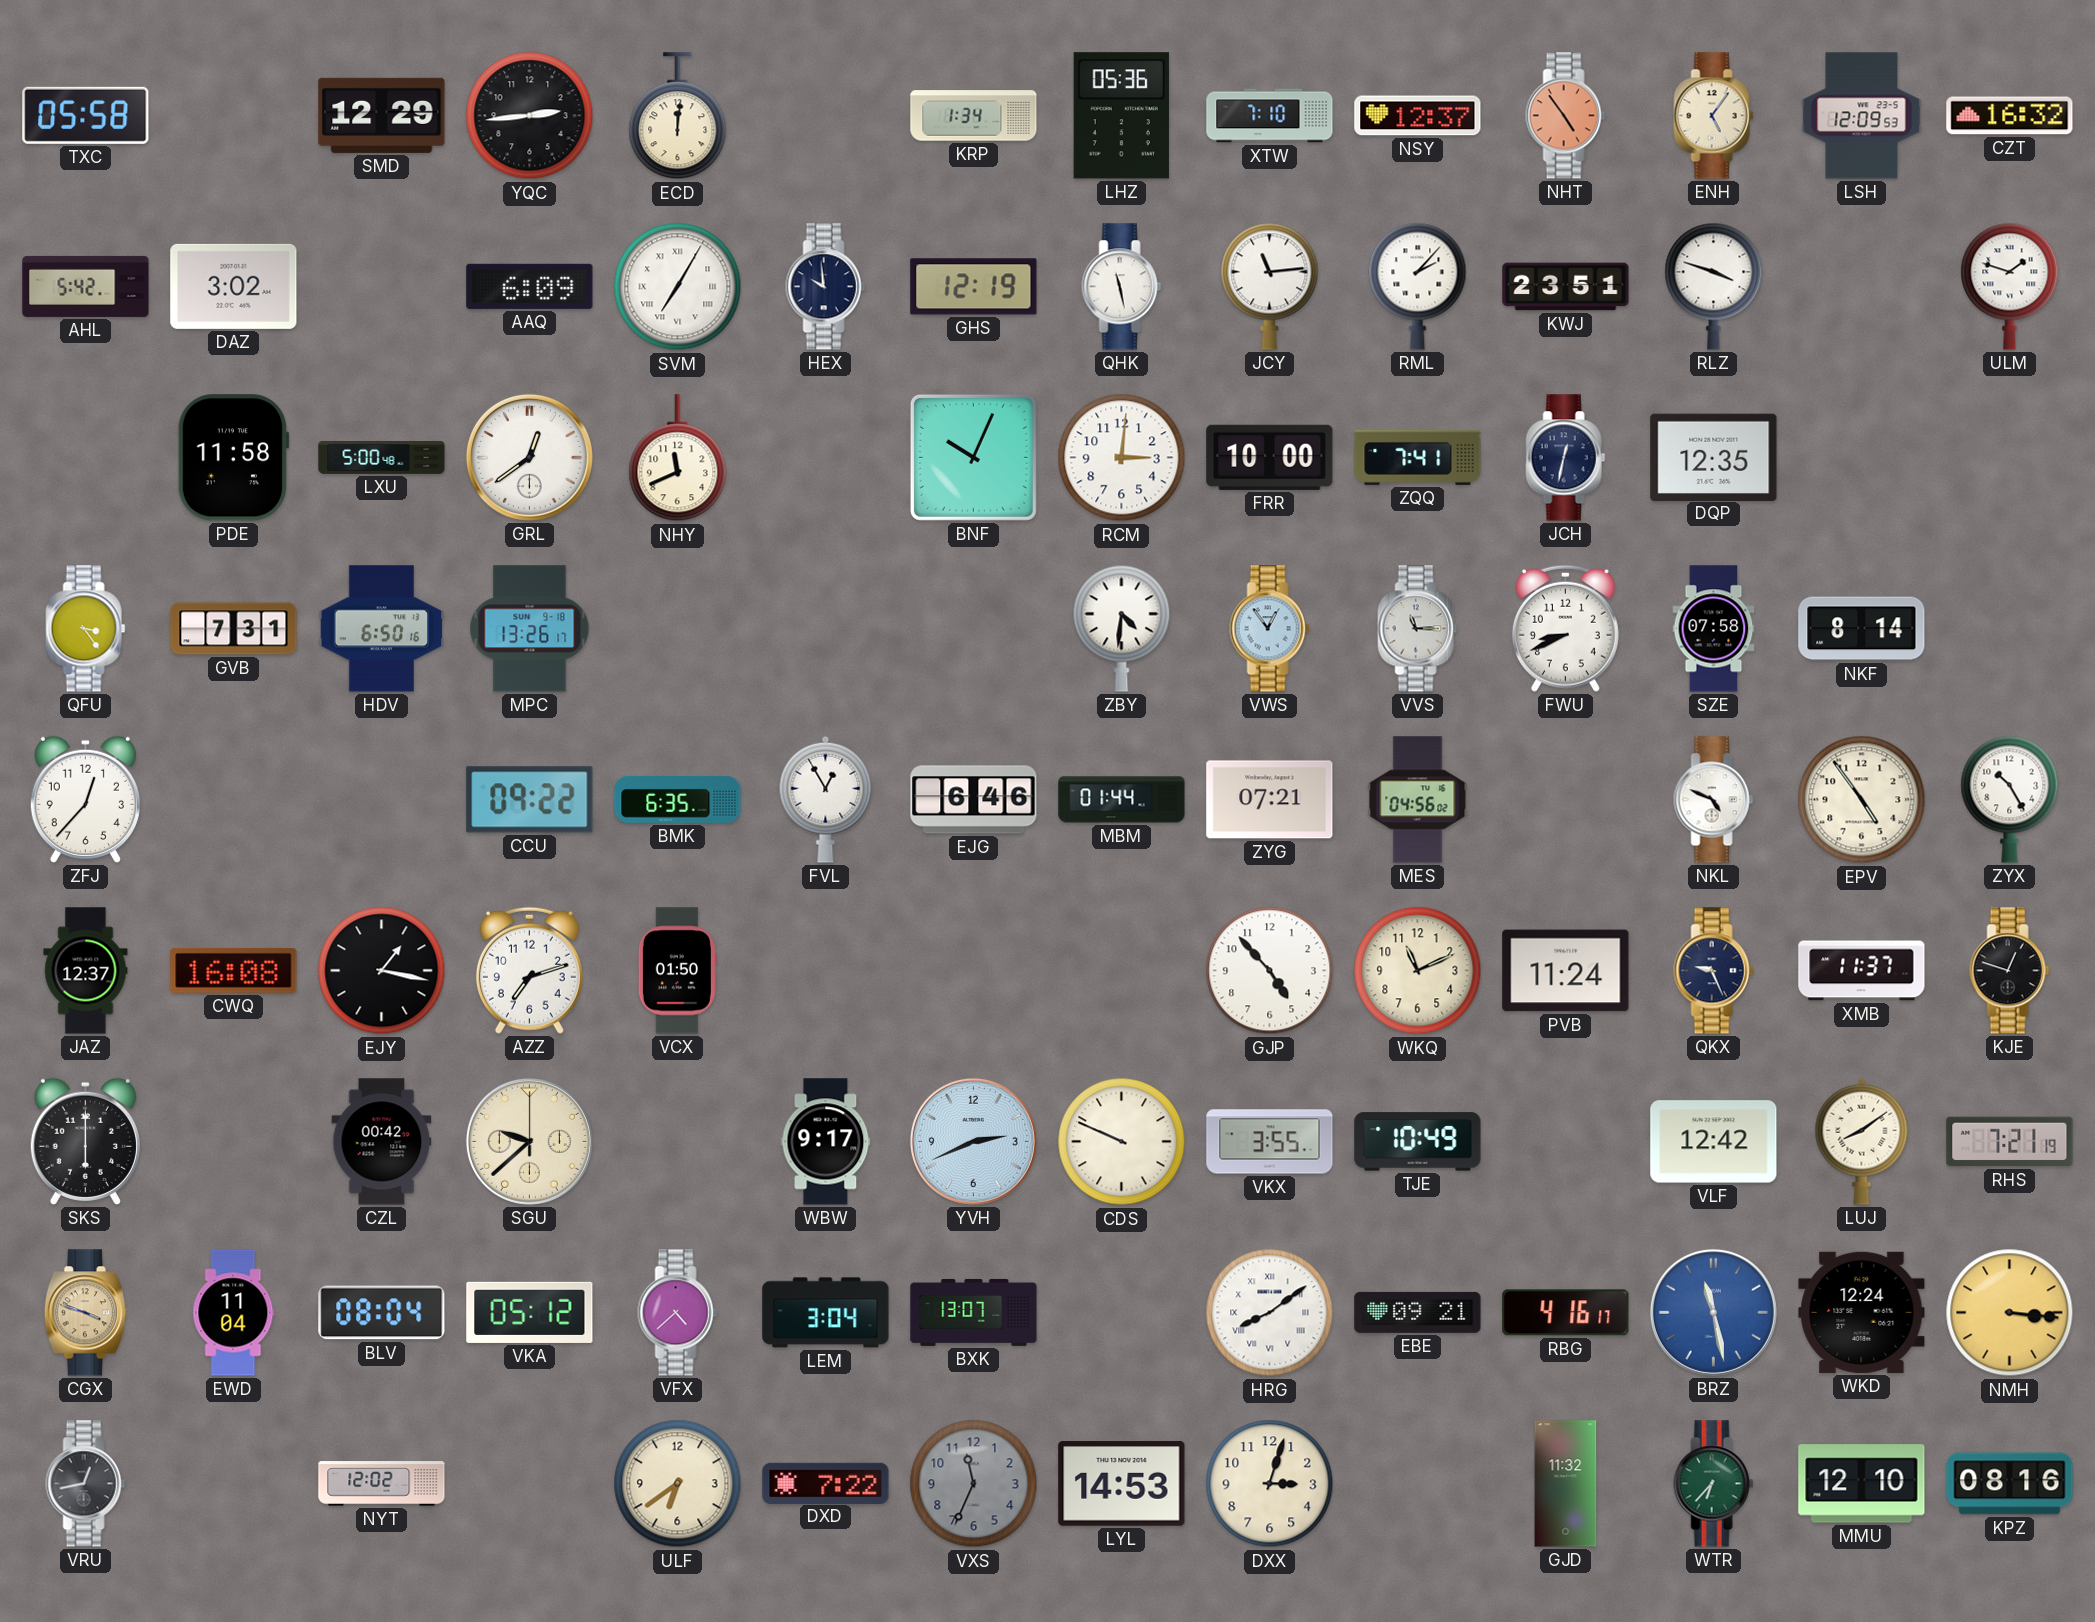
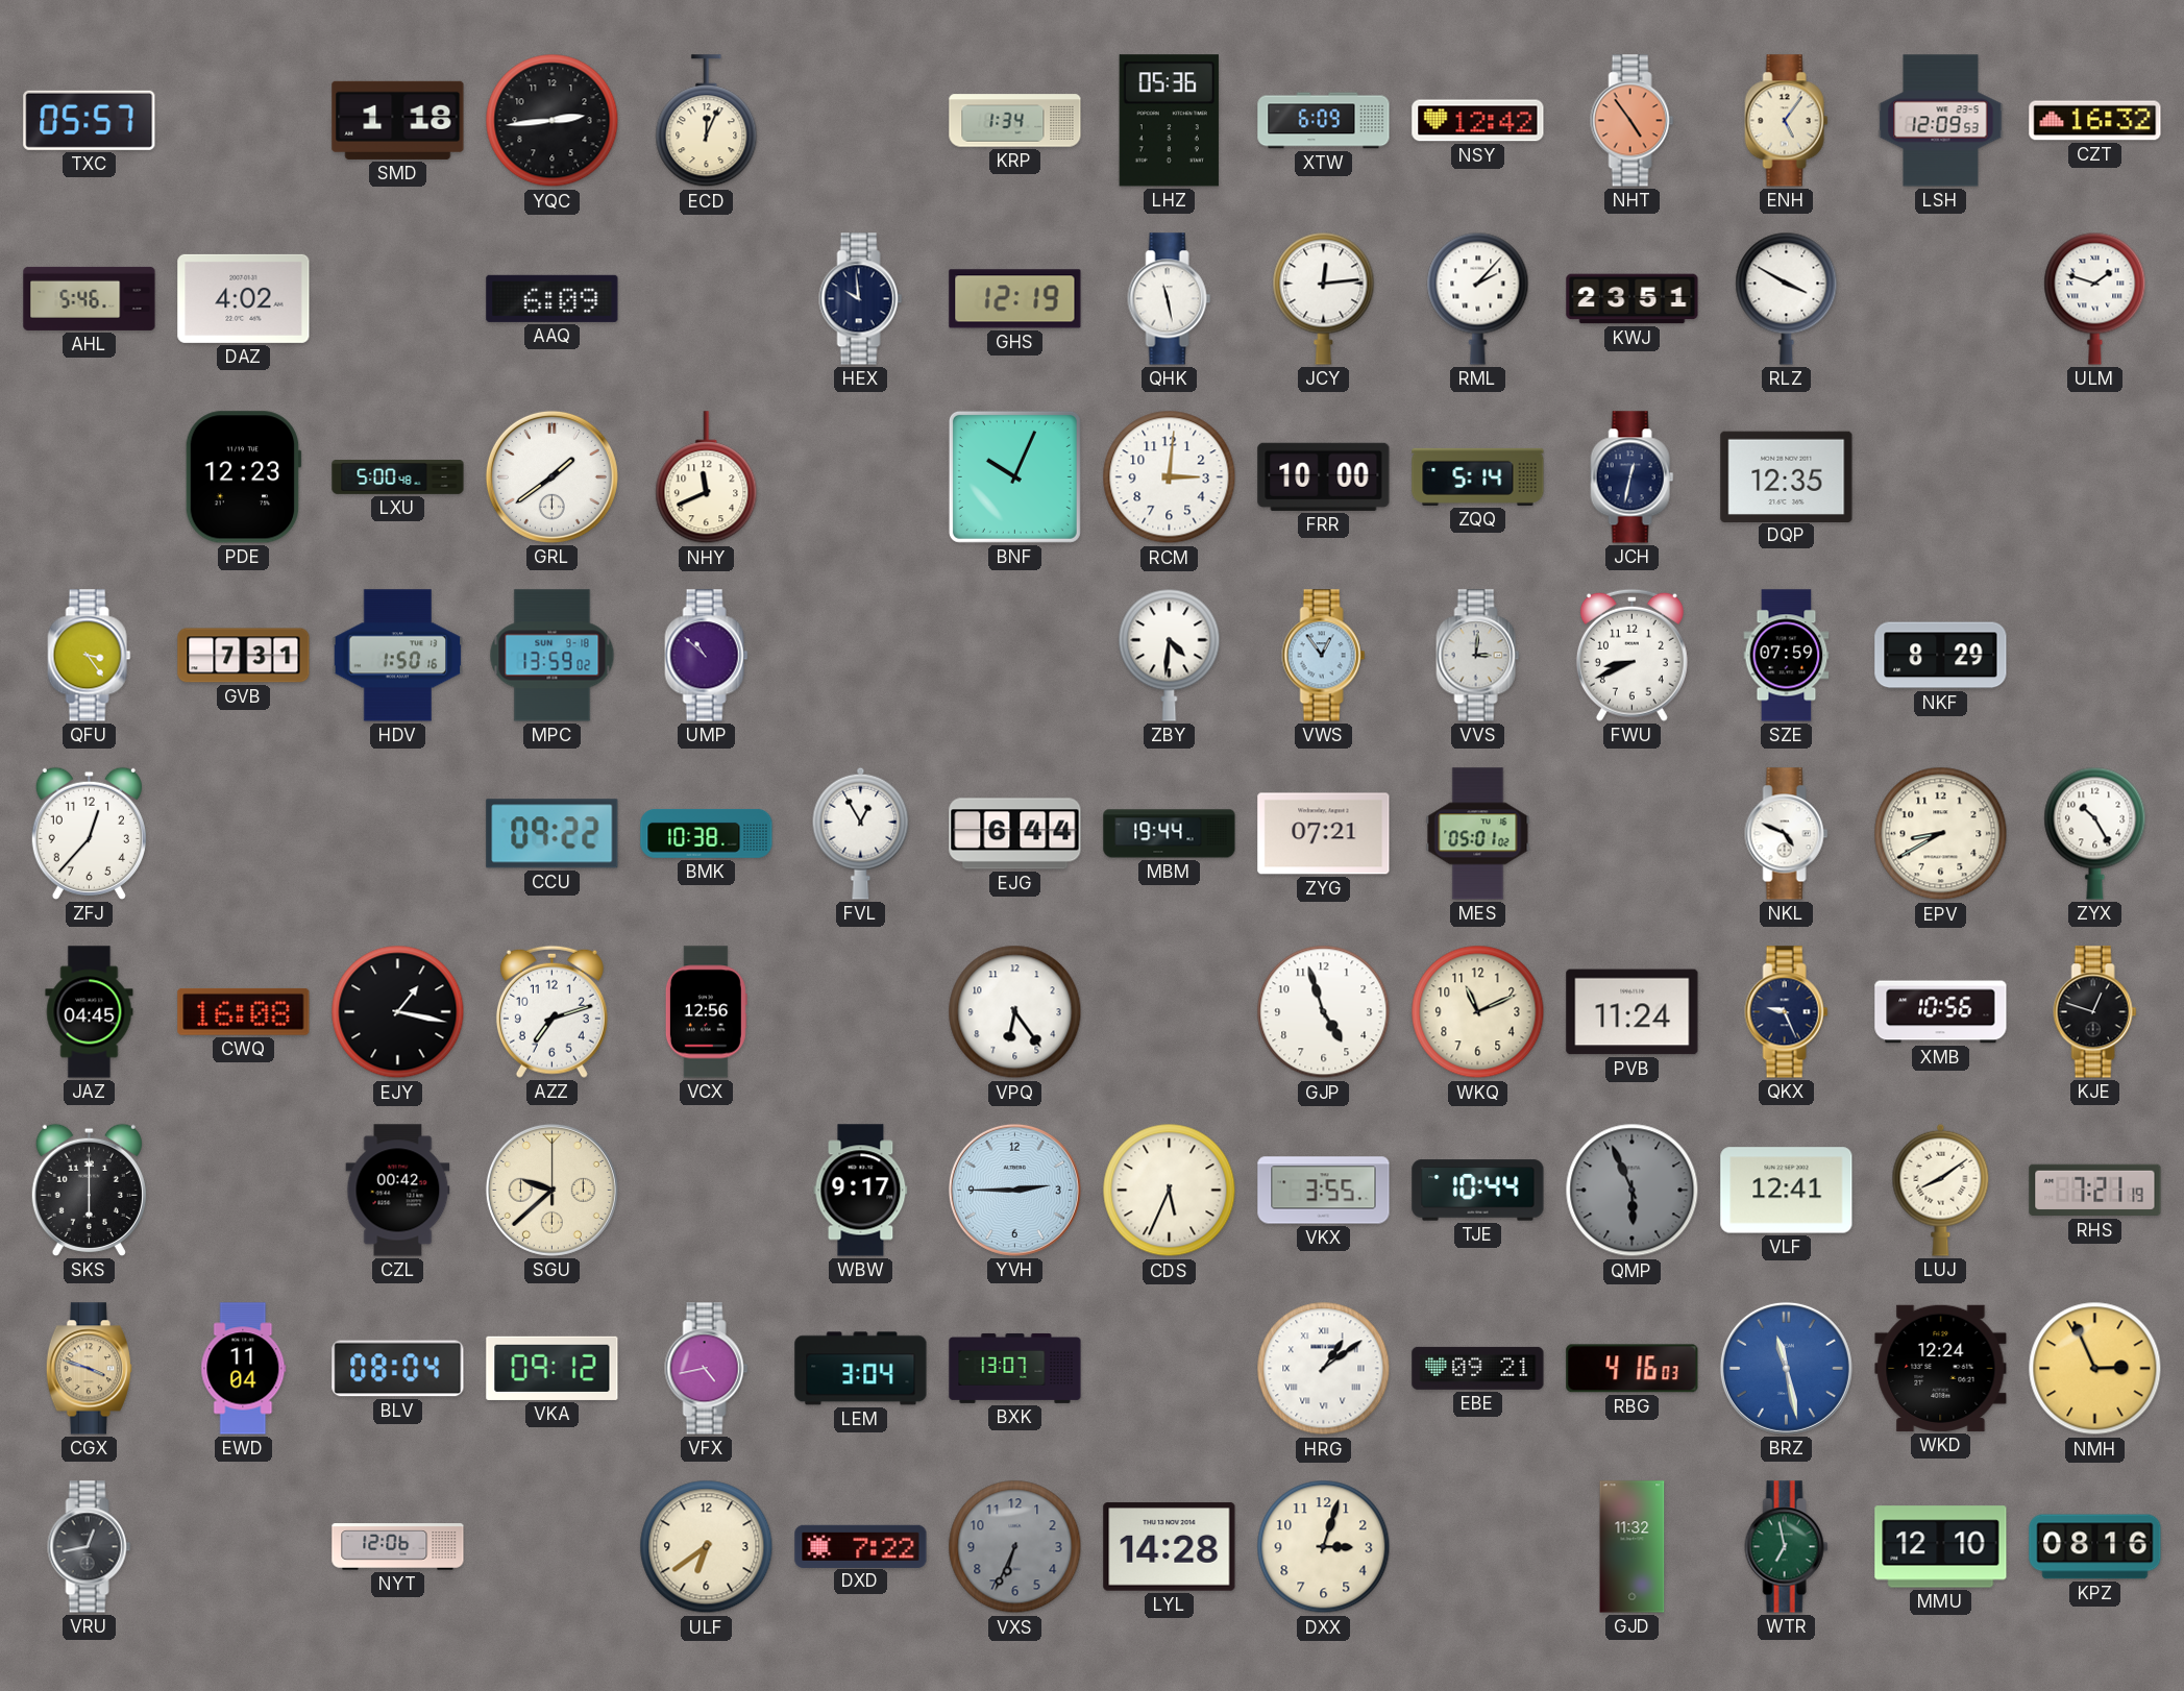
TXC: 05:58 -> 05:57 (90, 120)
SMD: 12:29 -> 1:18 (398, 120)
ECD: 12:01 -> 12:04 (707, 121)
XTW: 7:10 -> 6:09 (1324, 121)
NSY: 12:37 -> 12:42 (1478, 121)
AHL: 5:42 -> 5:46 (90, 298)
DAZ: 3:02 -> 4:02 (244, 298)
SVM: 7:05 -> none (678, 287)
JCY: 11:14 -> 12:14 (1324, 298)
RLZ: 3:48 -> 3:50 (1787, 298)
PDE: 11:58 -> 12:23 (243, 477)
GRL: 12:39 -> 1:39 (551, 476)
ZQQ: 7:41 -> 5:14 (1478, 476)
HDV: 6:50 -> 1:50 (398, 656)
MPC: 13:26 -> 13:59 (553, 656)
UMP: none -> 10:52 (707, 656)
VVS: 11:15 -> 3:01 (1478, 656)
SZE: 07:58 -> 07:59 (1787, 656)
NKF: 8:14 -> 8:29 (1941, 656)
BMK: 6:35 -> 10:38 (707, 834)
EJG: 6:46 -> 6:44 (1015, 834)
MBM: 01:44 -> 19:44 (1170, 834)
MES: 04:56 -> 05:01 (1478, 834)
EPV: 4:54 -> 8:40 (1941, 834)
JAZ: 12:37 -> 04:45 (90, 1012)
VCX: 01:50 -> 12:56 (706, 1012)
VPQ: none -> 6:24 (1015, 1012)
GJP: 4:53 -> 4:57 (1324, 1012)
XMB: 11:37 -> 10:56 (1941, 1012)
YVH: 2:41 -> 2:45 (1014, 1190)
CDS: 9:49 -> 5:34 (1170, 1191)
TJE: 10:49 -> 10:44 (1478, 1191)
QMP: none -> 5:56 (1633, 1191)
VLF: 12:42 -> 12:41 (1787, 1191)
VKA: 05:12 -> 09:12 (553, 1368)
VFX: 4:38 -> 4:43 (707, 1369)
HRG: 8:09 -> 1:09 (1324, 1369)
RBG: 4:16:17 -> 4:16:03 (1633, 1369)
NMH: 3:16 -> 2:56 (2095, 1369)
NYT: 12:02 -> 12:06 (398, 1547)
VXS: 11:34 -> 6:34 (1015, 1547)
LYL: 14:53 -> 14:28 (1170, 1547)
WTR: 6:37 -> 6:58 (1787, 1547)
